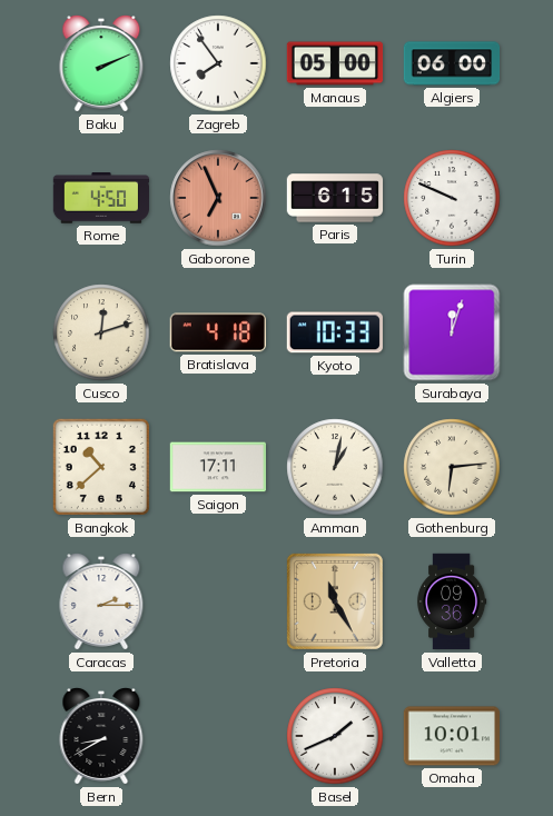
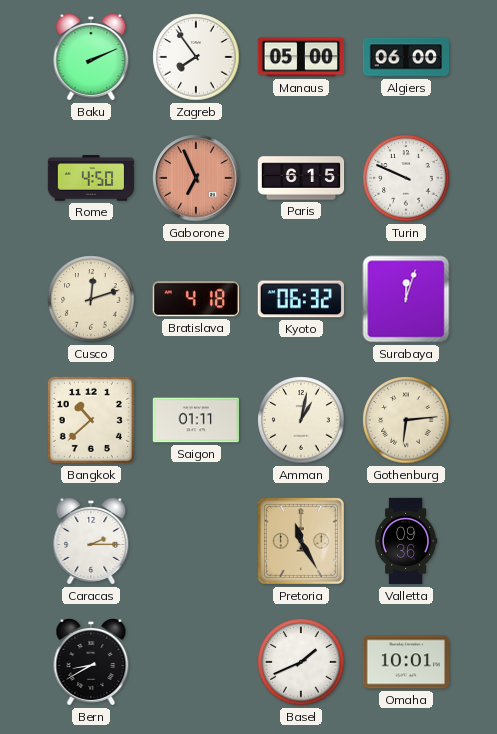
Kyoto: 10:33 -> 06:32 (300, 299)
Saigon: 17:11 -> 01:11 (195, 420)
